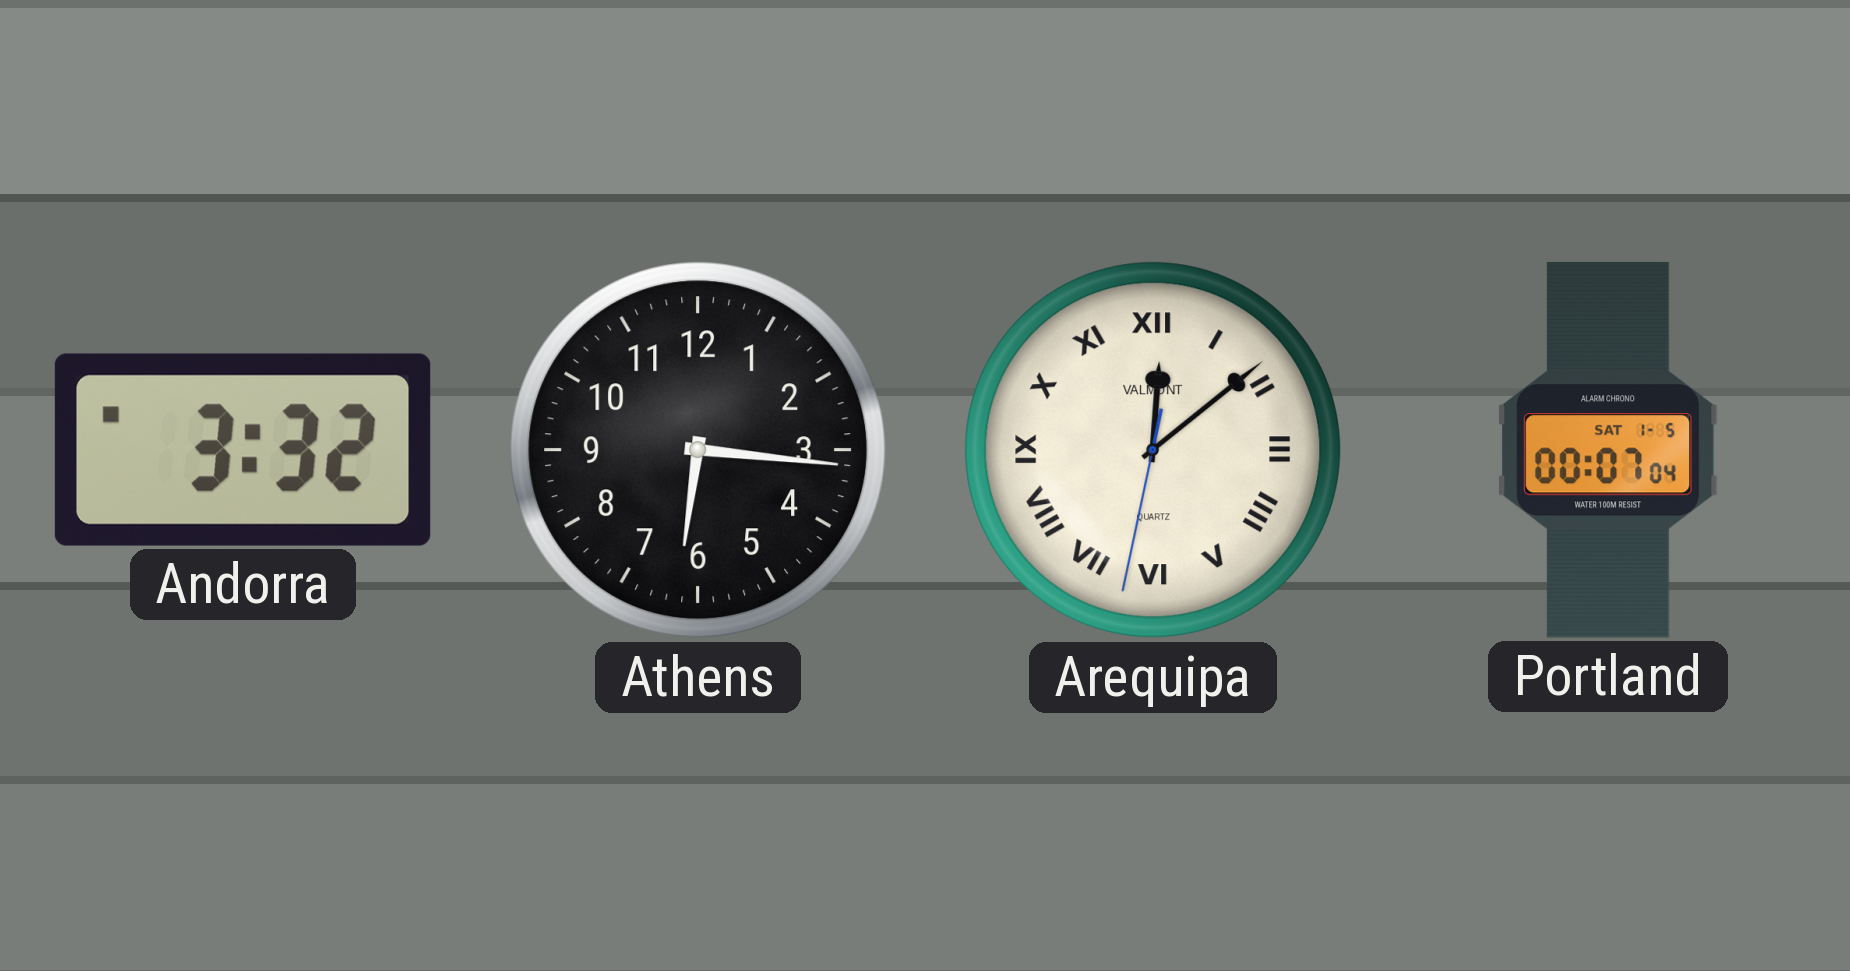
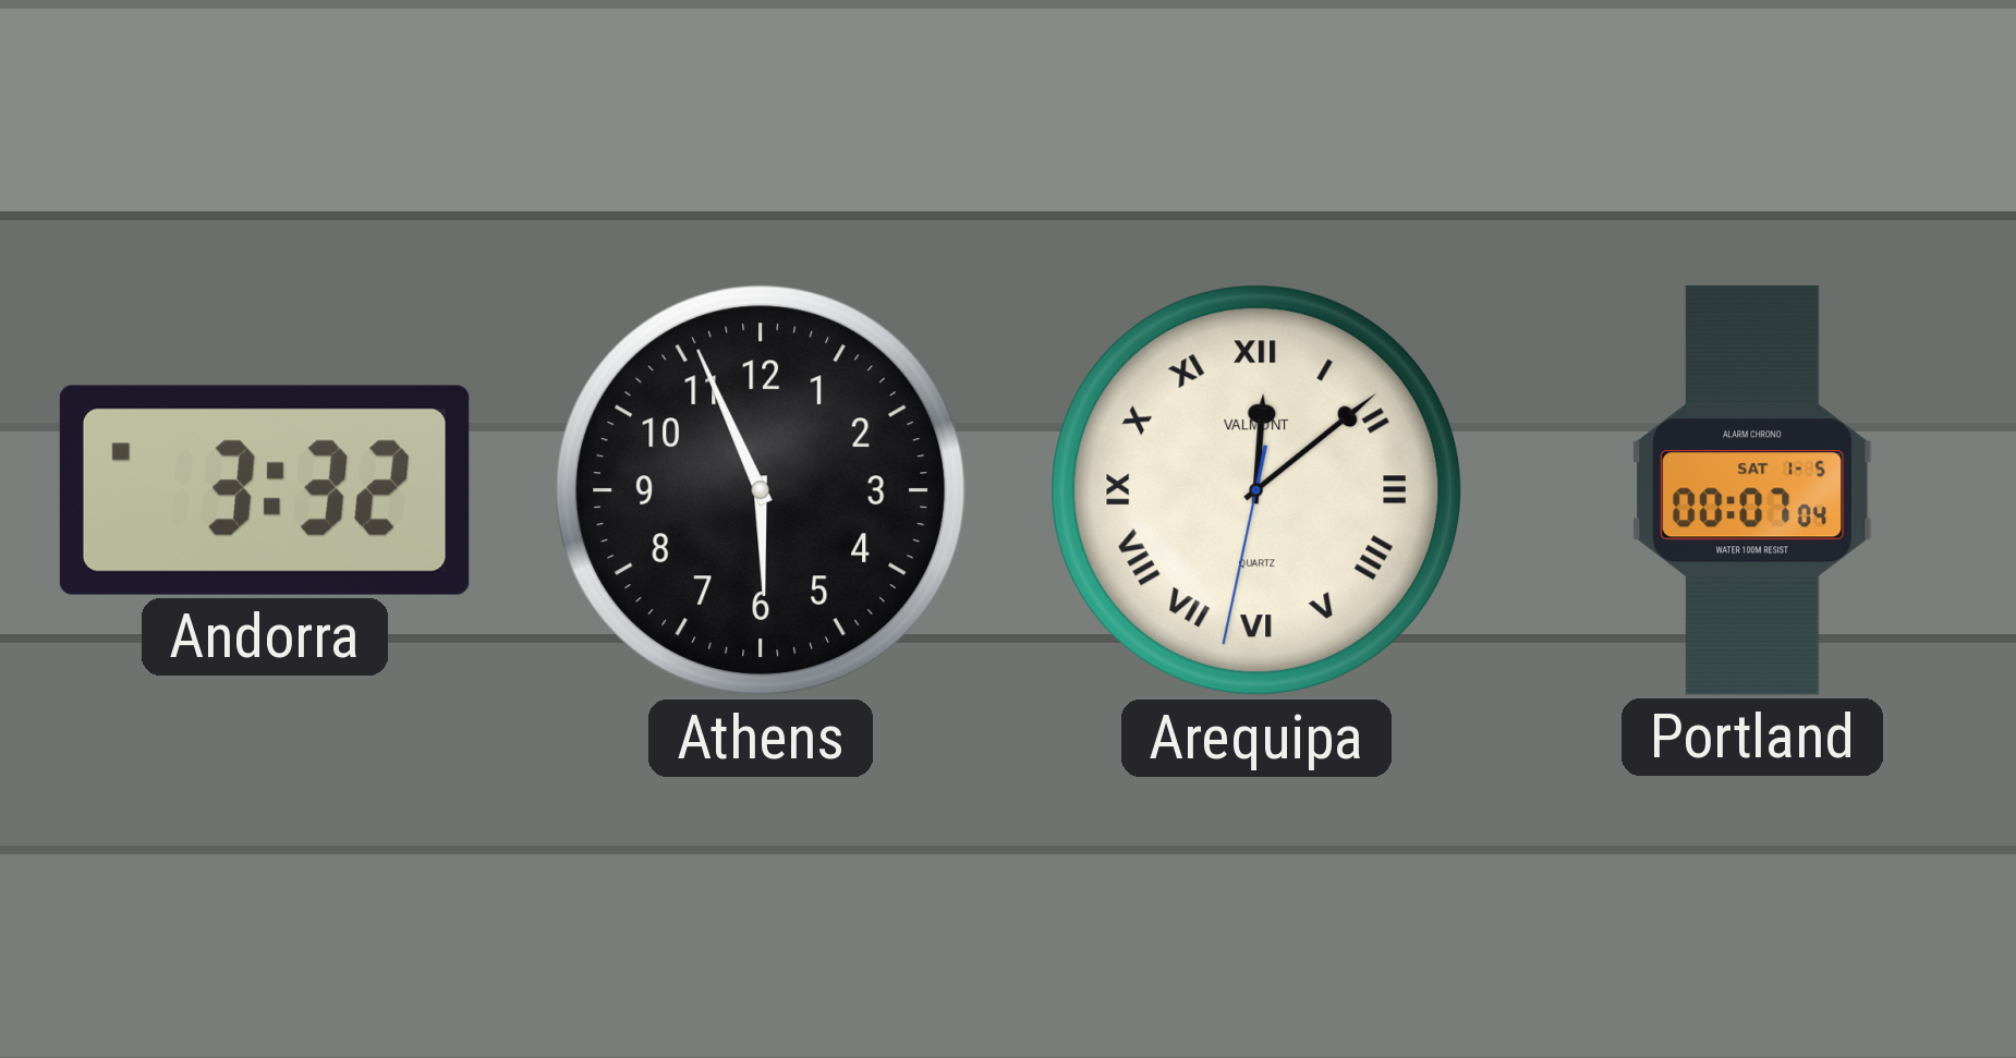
Athens: 6:16 -> 5:56 (761, 490)
